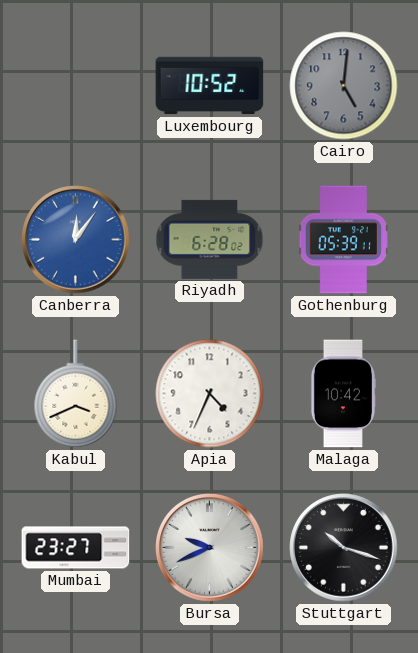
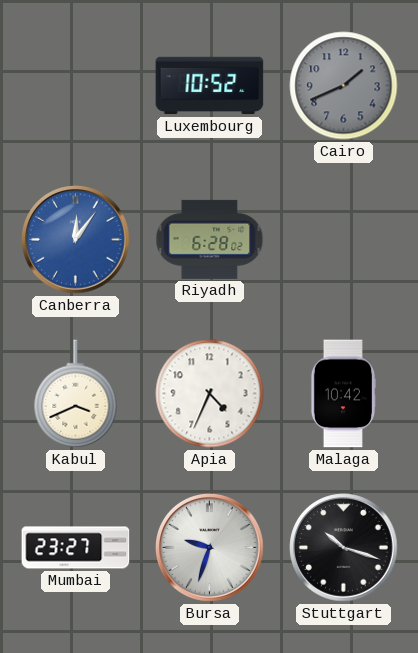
Cairo: 5:01 -> 1:41 (344, 86)
Gothenburg: 05:39 -> none (343, 240)
Bursa: 9:41 -> 9:33 (210, 548)
